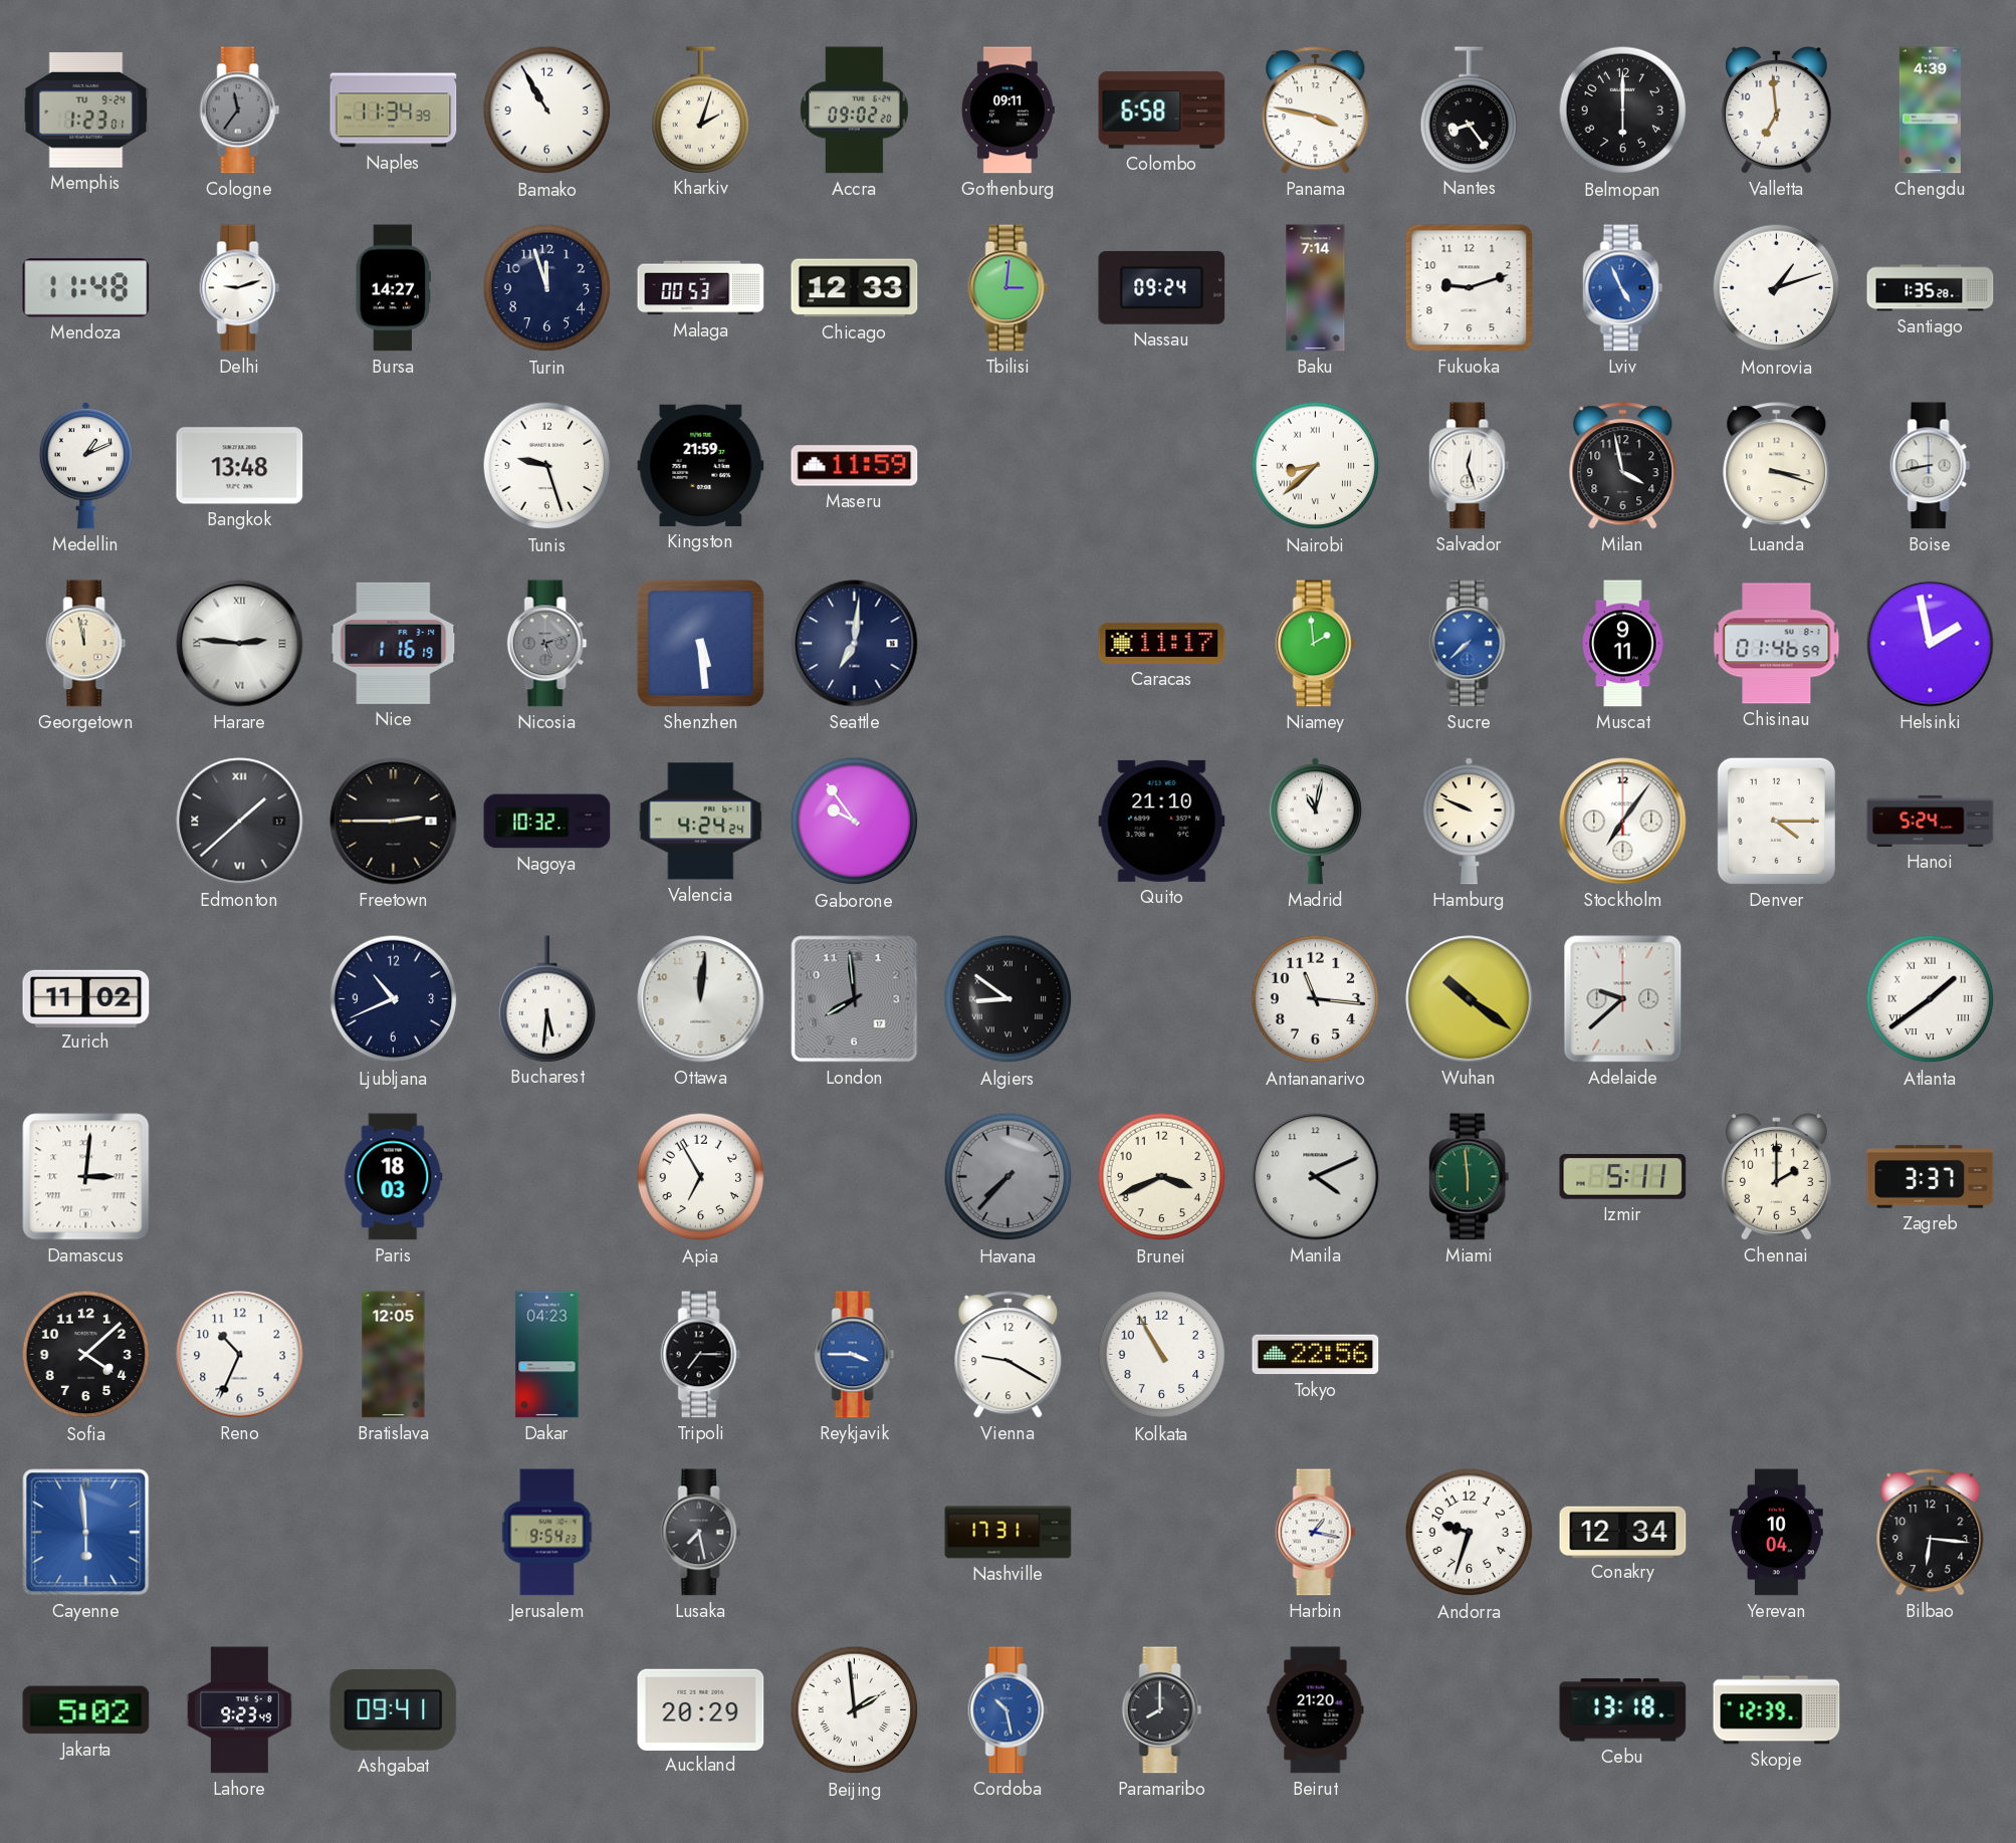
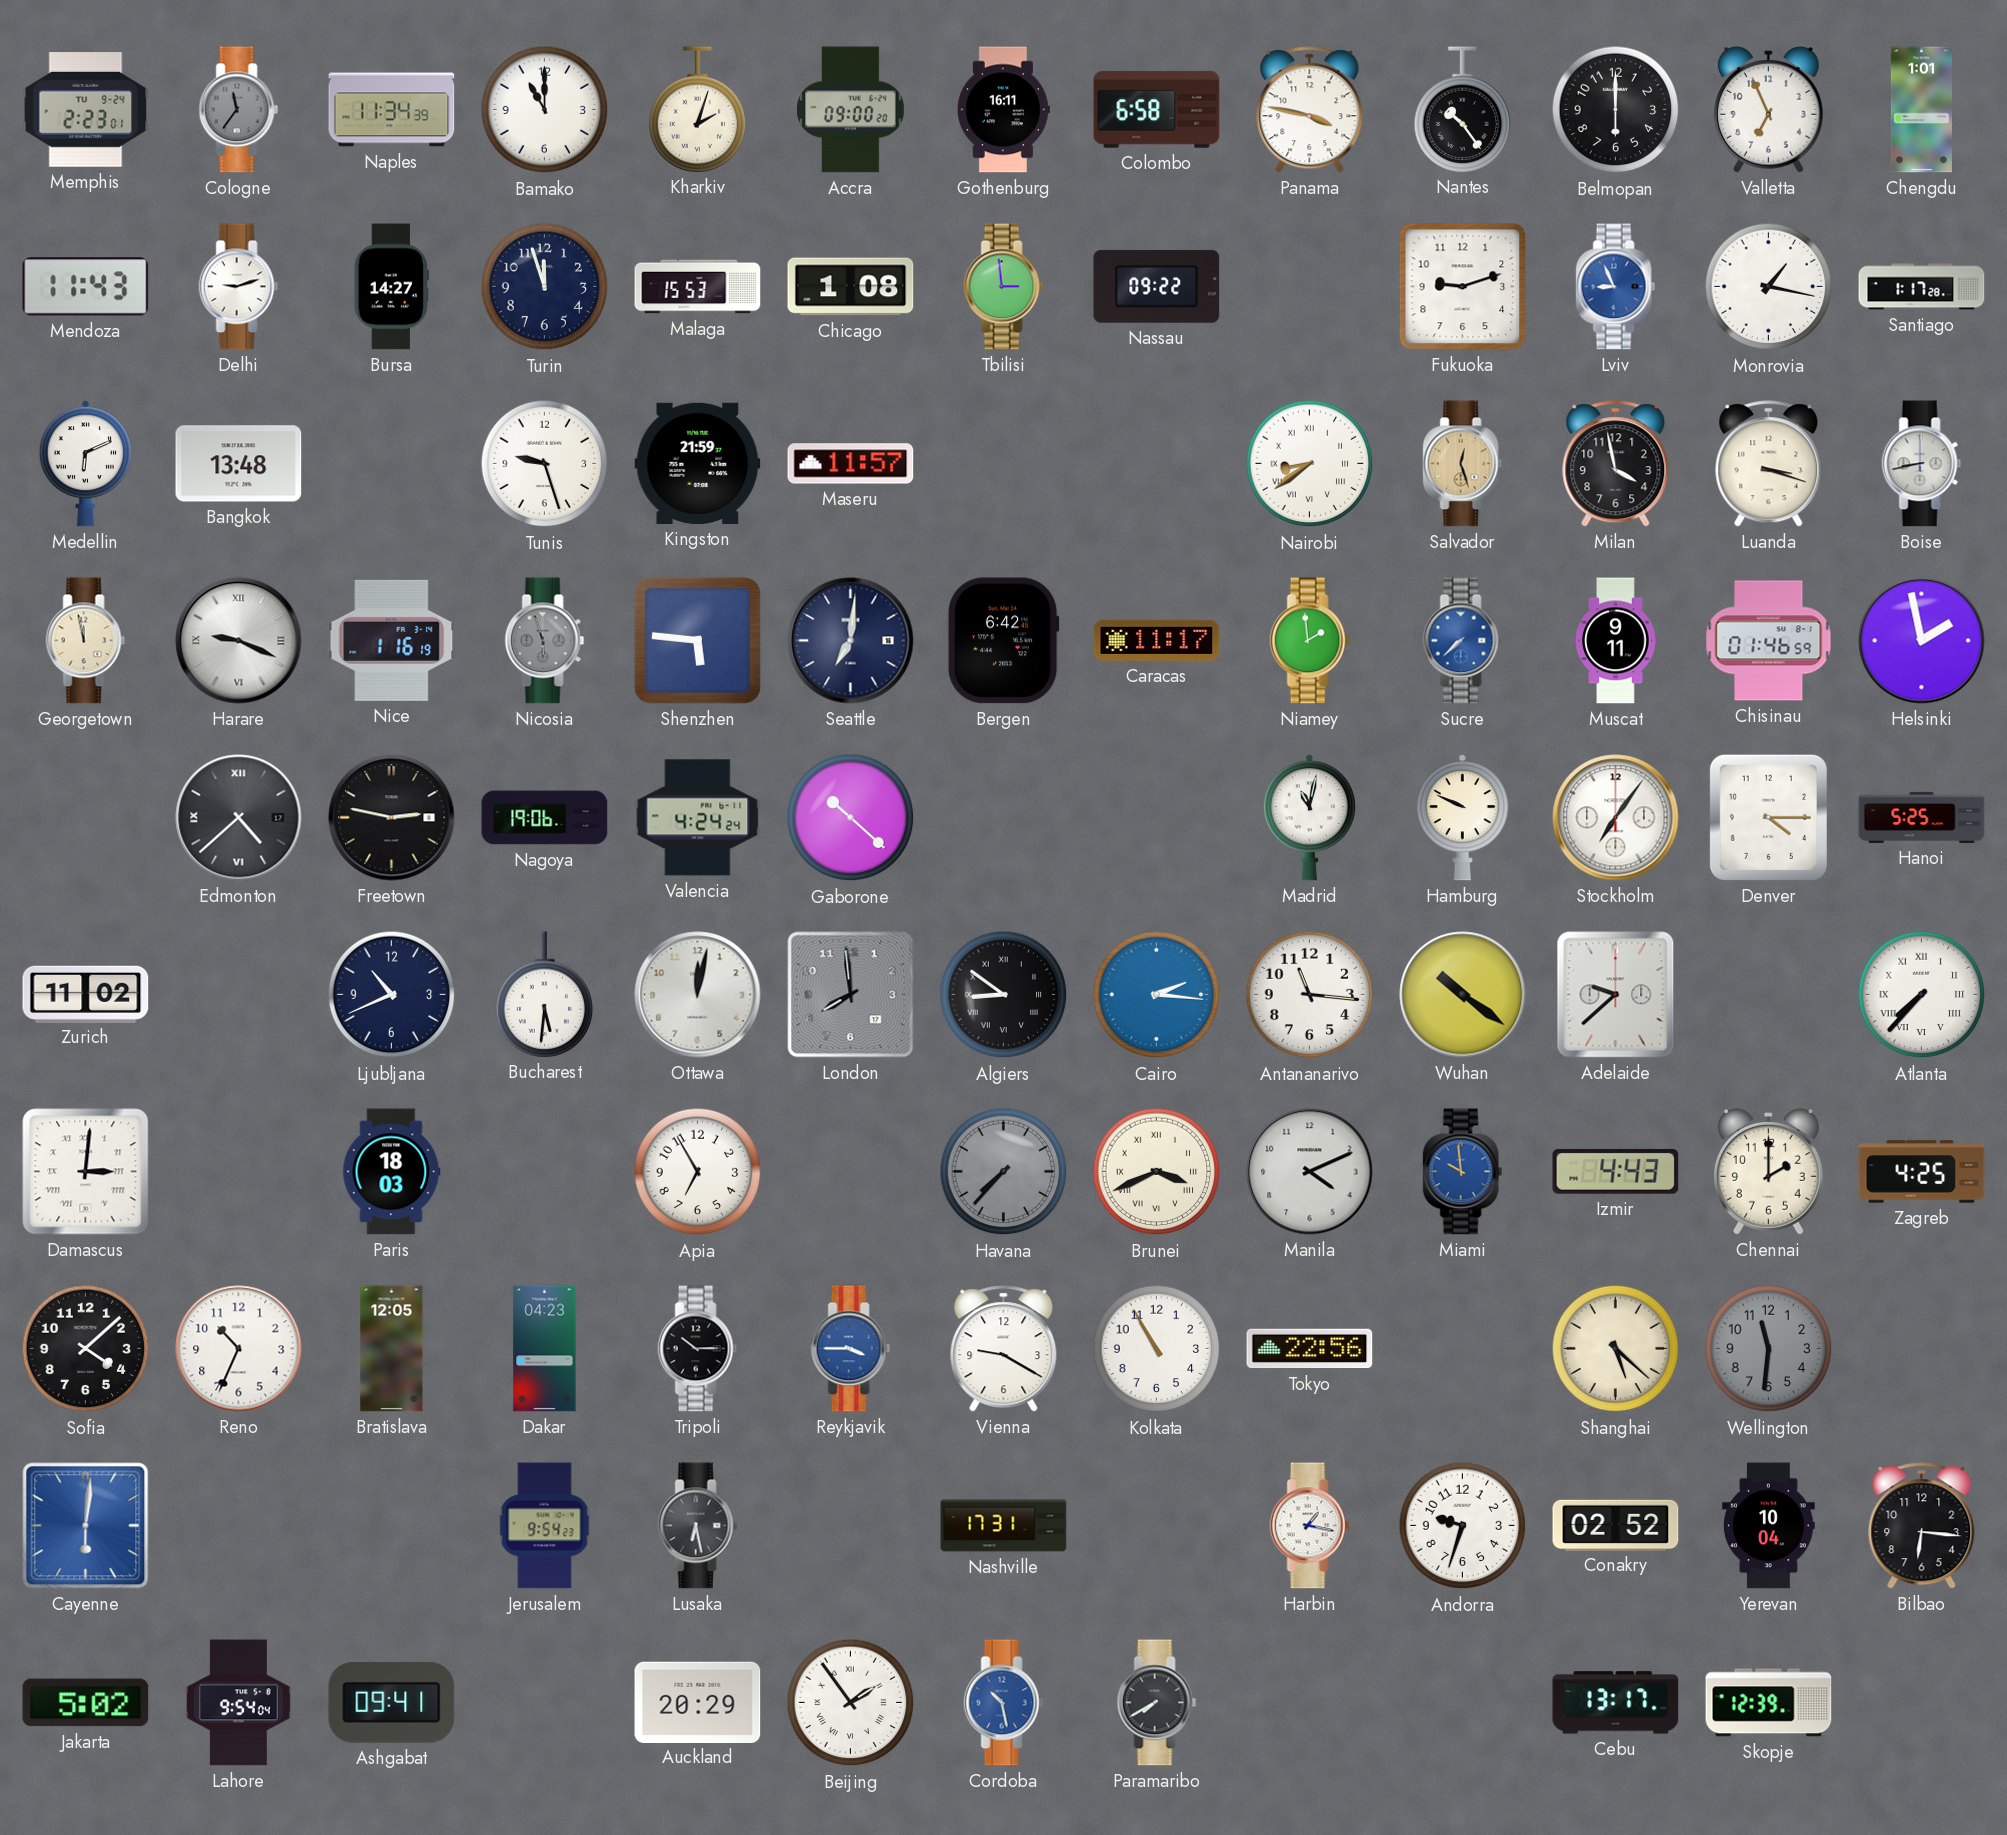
Memphis: 1:23 -> 2:23 (86, 110)
Bamako: 10:55 -> 11:00 (545, 110)
Accra: 09:02 -> 09:00 (851, 110)
Gothenburg: 09:11 -> 16:11 (1003, 110)
Nantes: 8:24 -> 10:24 (1463, 109)
Valletta: 6:59 -> 6:56 (1769, 110)
Chengdu: 4:39 -> 1:01 (1921, 110)
Mendoza: 11:48 -> 11:43 (86, 287)
Malaga: 00:53 -> 15:53 (698, 287)
Chicago: 12:33 -> 1:08 (851, 287)
Tbilisi: 3:01 -> 2:59 (1004, 287)
Nassau: 09:24 -> 09:22 (1157, 286)
Baku: 7:14 -> none (1316, 288)
Lviv: 4:56 -> 8:56 (1616, 287)
Monrovia: 1:12 -> 1:17 (1769, 287)
Santiago: 1:35 -> 1:17 (1922, 287)
Medellin: 1:11 -> 6:11 (85, 464)
Maseru: 11:59 -> 11:57 (851, 464)
Nairobi: 8:38 -> 8:39 (1310, 464)
Salvador dial: white -> champagne (1463, 464)
Harare: 2:46 -> 9:19 (239, 641)
Nicosia: 5:12 -> 5:57 (545, 641)
Shenzhen: 5:29 -> 5:46 (697, 640)
Bergen: none -> 6:42 (1003, 641)
Edmonton: 1:38 -> 4:38 (239, 818)
Freetown: 2:45 -> 2:47 (392, 818)
Nagoya: 10:32 -> 19:06 (545, 818)
Gaborone: 9:54 -> 10:22 (851, 818)
Quito: 21:10 -> none (1162, 821)
Hanoi: 5:24 -> 5:25 (1922, 817)
Ottawa: 12:01 -> 12:02 (698, 995)
Cairo: none -> 2:16 (1157, 995)
Atlanta: 1:39 -> 7:37 (1922, 995)
Brunei numerals: Arabic -> Roman (1157, 1172)
Miami: 5:59 -> 9:59 (1463, 1172)
Miami dial: green -> blue (1463, 1172)
Izmir: 5:11 -> 4:43 (1616, 1171)
Zagreb: 3:37 -> 4:25 (1922, 1172)
Tripoli: 7:15 -> 10:15 (698, 1349)
Shanghai: none -> 5:22 (1616, 1349)
Wellington: none -> 11:31 (1769, 1349)
Cayenne: 5:59 -> 6:01 (86, 1526)
Lusaka: 7:28 -> 6:28 (698, 1526)
Conakry: 12:34 -> 02:52 (1616, 1525)
Lahore: 9:23 -> 9:54 (239, 1703)
Beijing: 1:59 -> 1:54 (851, 1703)
Paramaribo: 8:00 -> 7:40 (1157, 1703)
Beirut: 21:20 -> none (1316, 1710)
Cebu: 13:18 -> 13:17 (1616, 1703)
